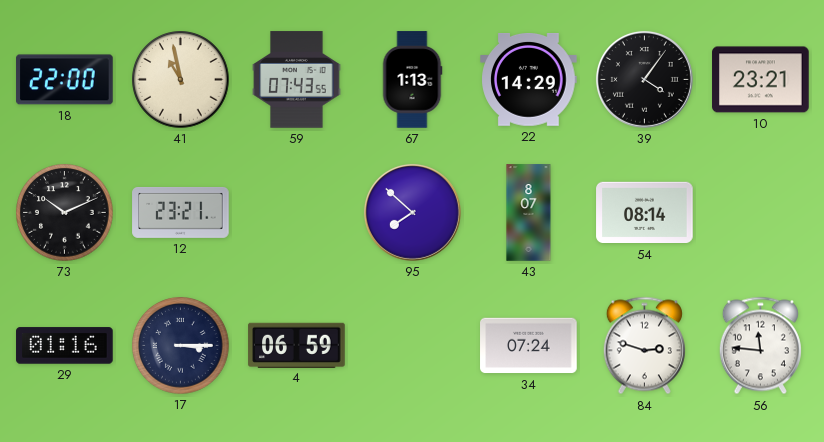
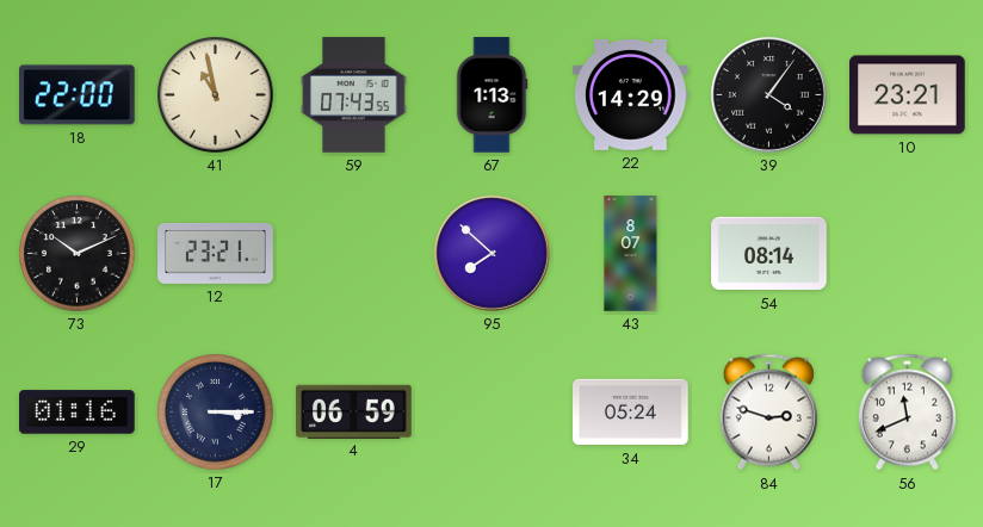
34: 07:24 -> 05:24 (631, 413)
56: 11:46 -> 11:41 (907, 413)
